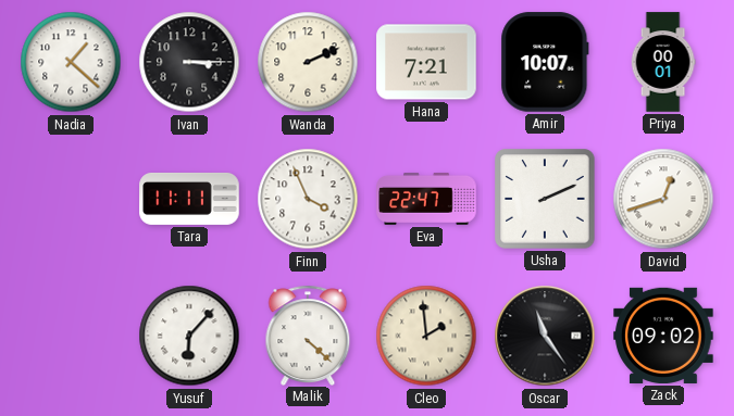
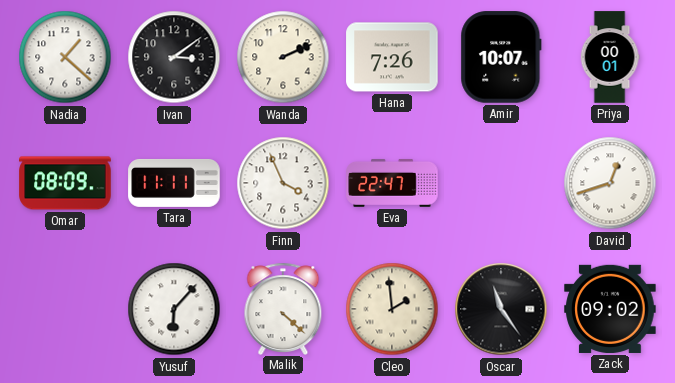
Ivan: 3:15 -> 3:09 (174, 57)
Hana: 7:21 -> 7:26 (392, 57)
Omar: none -> 08:09 (65, 183)
Usha: 2:11 -> none (545, 199)
